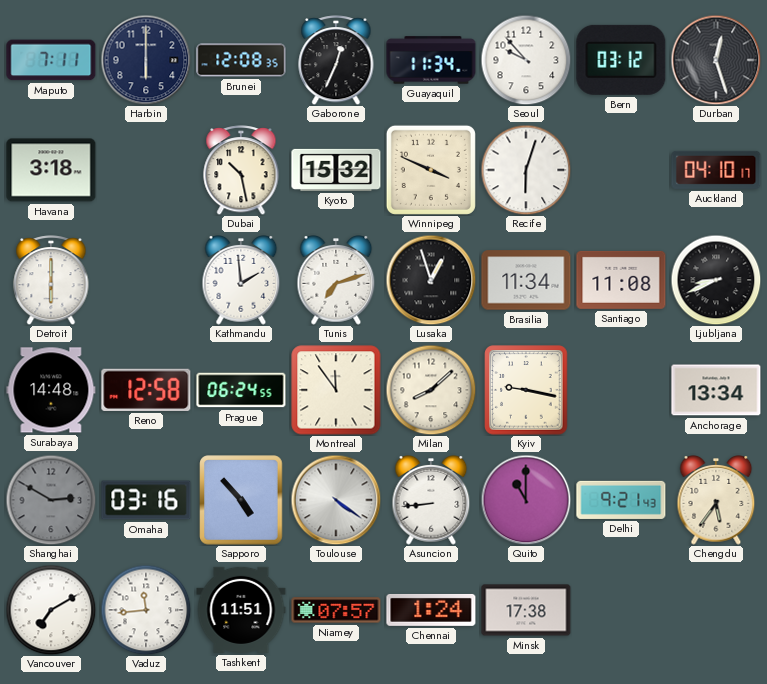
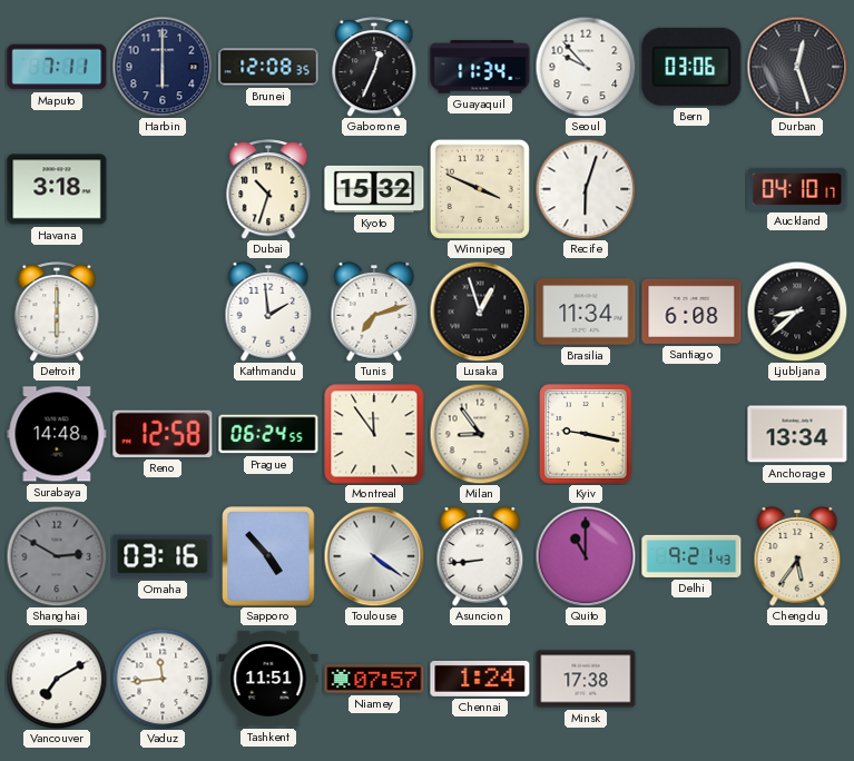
Bern: 03:12 -> 03:06 (691, 67)
Dubai: 10:28 -> 10:33 (268, 189)
Santiago: 11:08 -> 6:08 (691, 312)
Ljubljana: 8:41 -> 8:38 (797, 312)
Milan: 8:08 -> 8:54 (480, 434)
